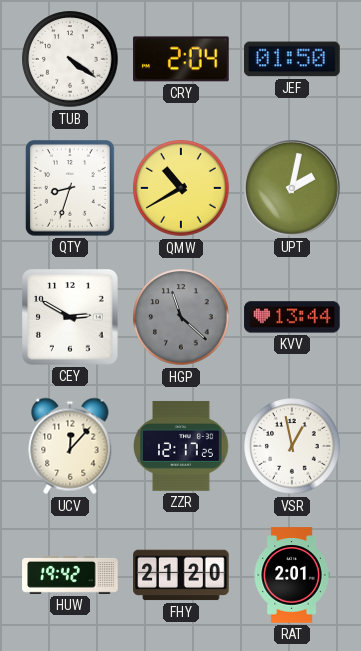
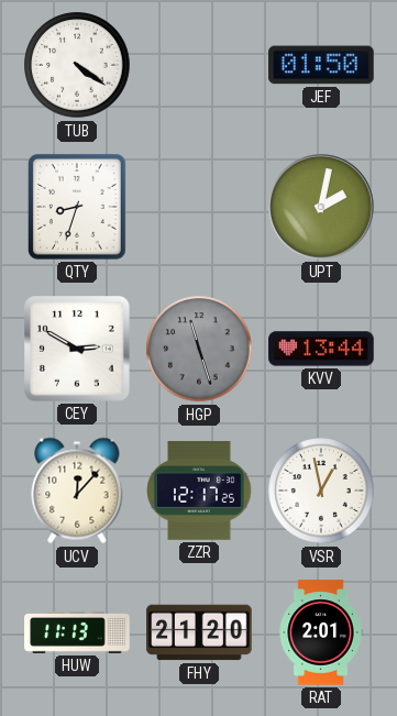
CRY: 2:04 -> none (181, 59)
QMW: 10:40 -> none (181, 188)
HGP: 11:22 -> 11:27 (199, 349)
HUW: 19:42 -> 11:13 (77, 632)
